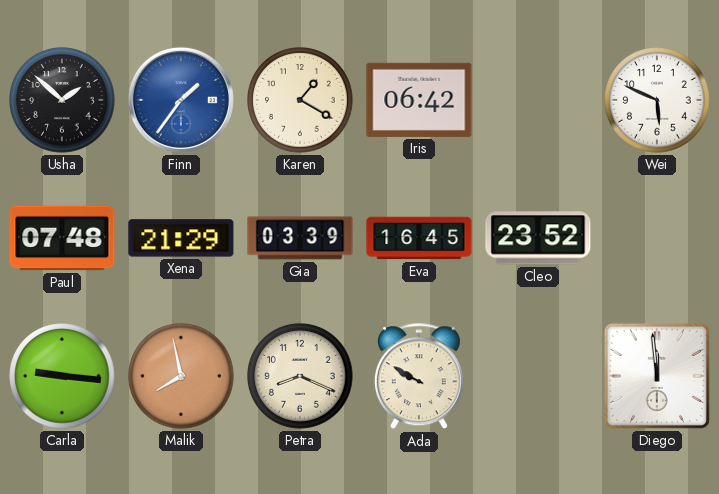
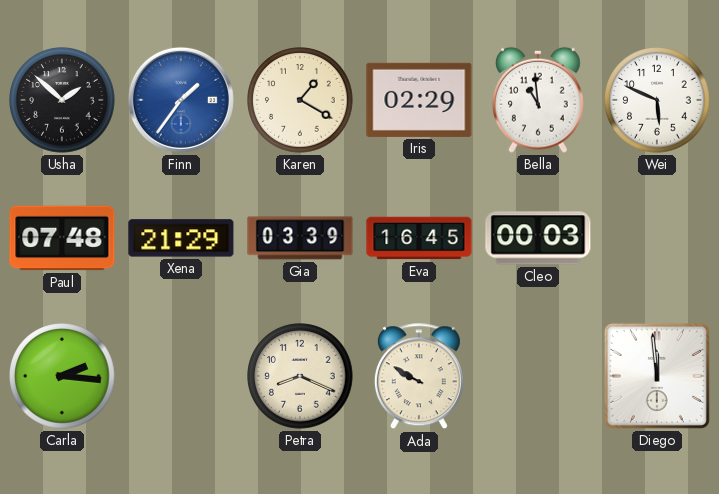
Iris: 06:42 -> 02:29 (419, 100)
Bella: none -> 10:59 (538, 100)
Cleo: 23:52 -> 00:03 (538, 238)
Carla: 9:16 -> 2:16 (62, 376)
Malik: 7:58 -> none (181, 376)
